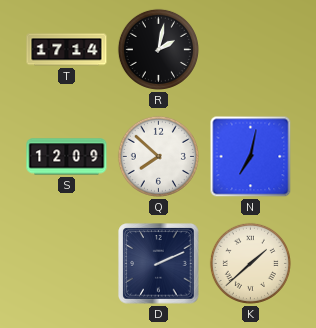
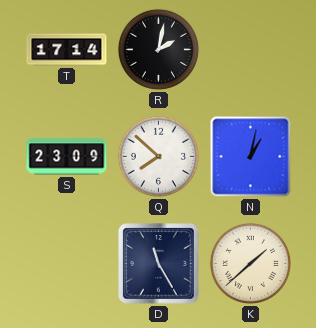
S: 12:09 -> 23:09 (67, 157)
N: 7:02 -> 1:02 (251, 157)
D: 2:11 -> 11:25 (159, 264)
